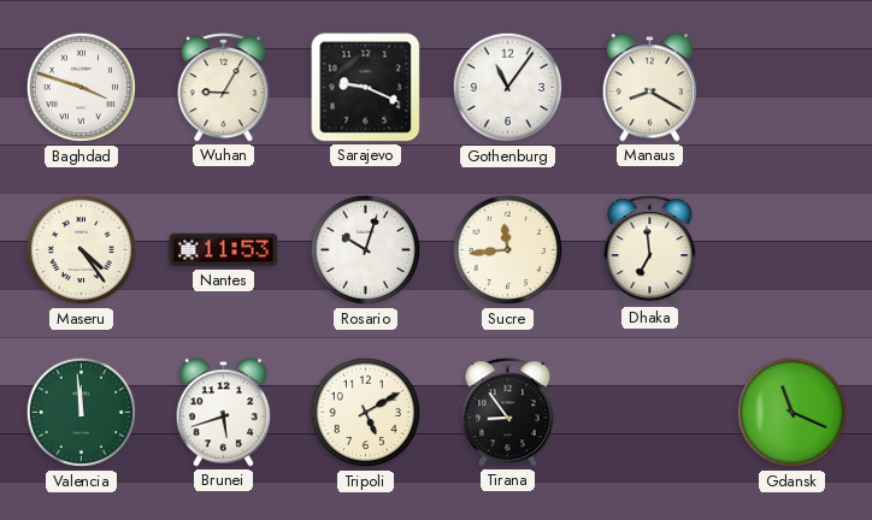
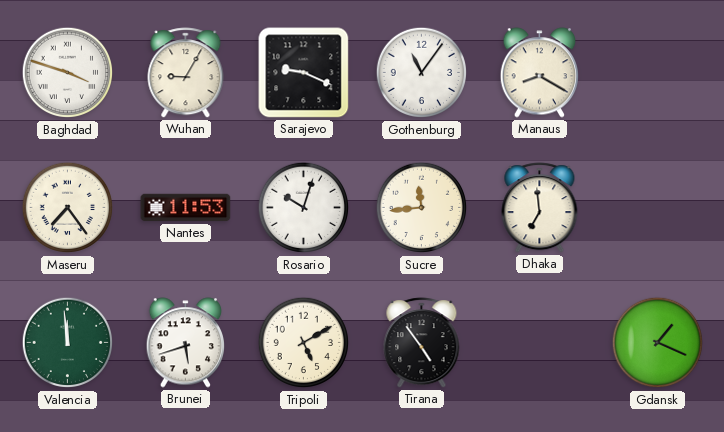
Maseru: 4:24 -> 7:24 (68, 208)
Tirana: 8:54 -> 4:54 (422, 343)
Gdansk: 11:19 -> 1:19 (658, 343)
